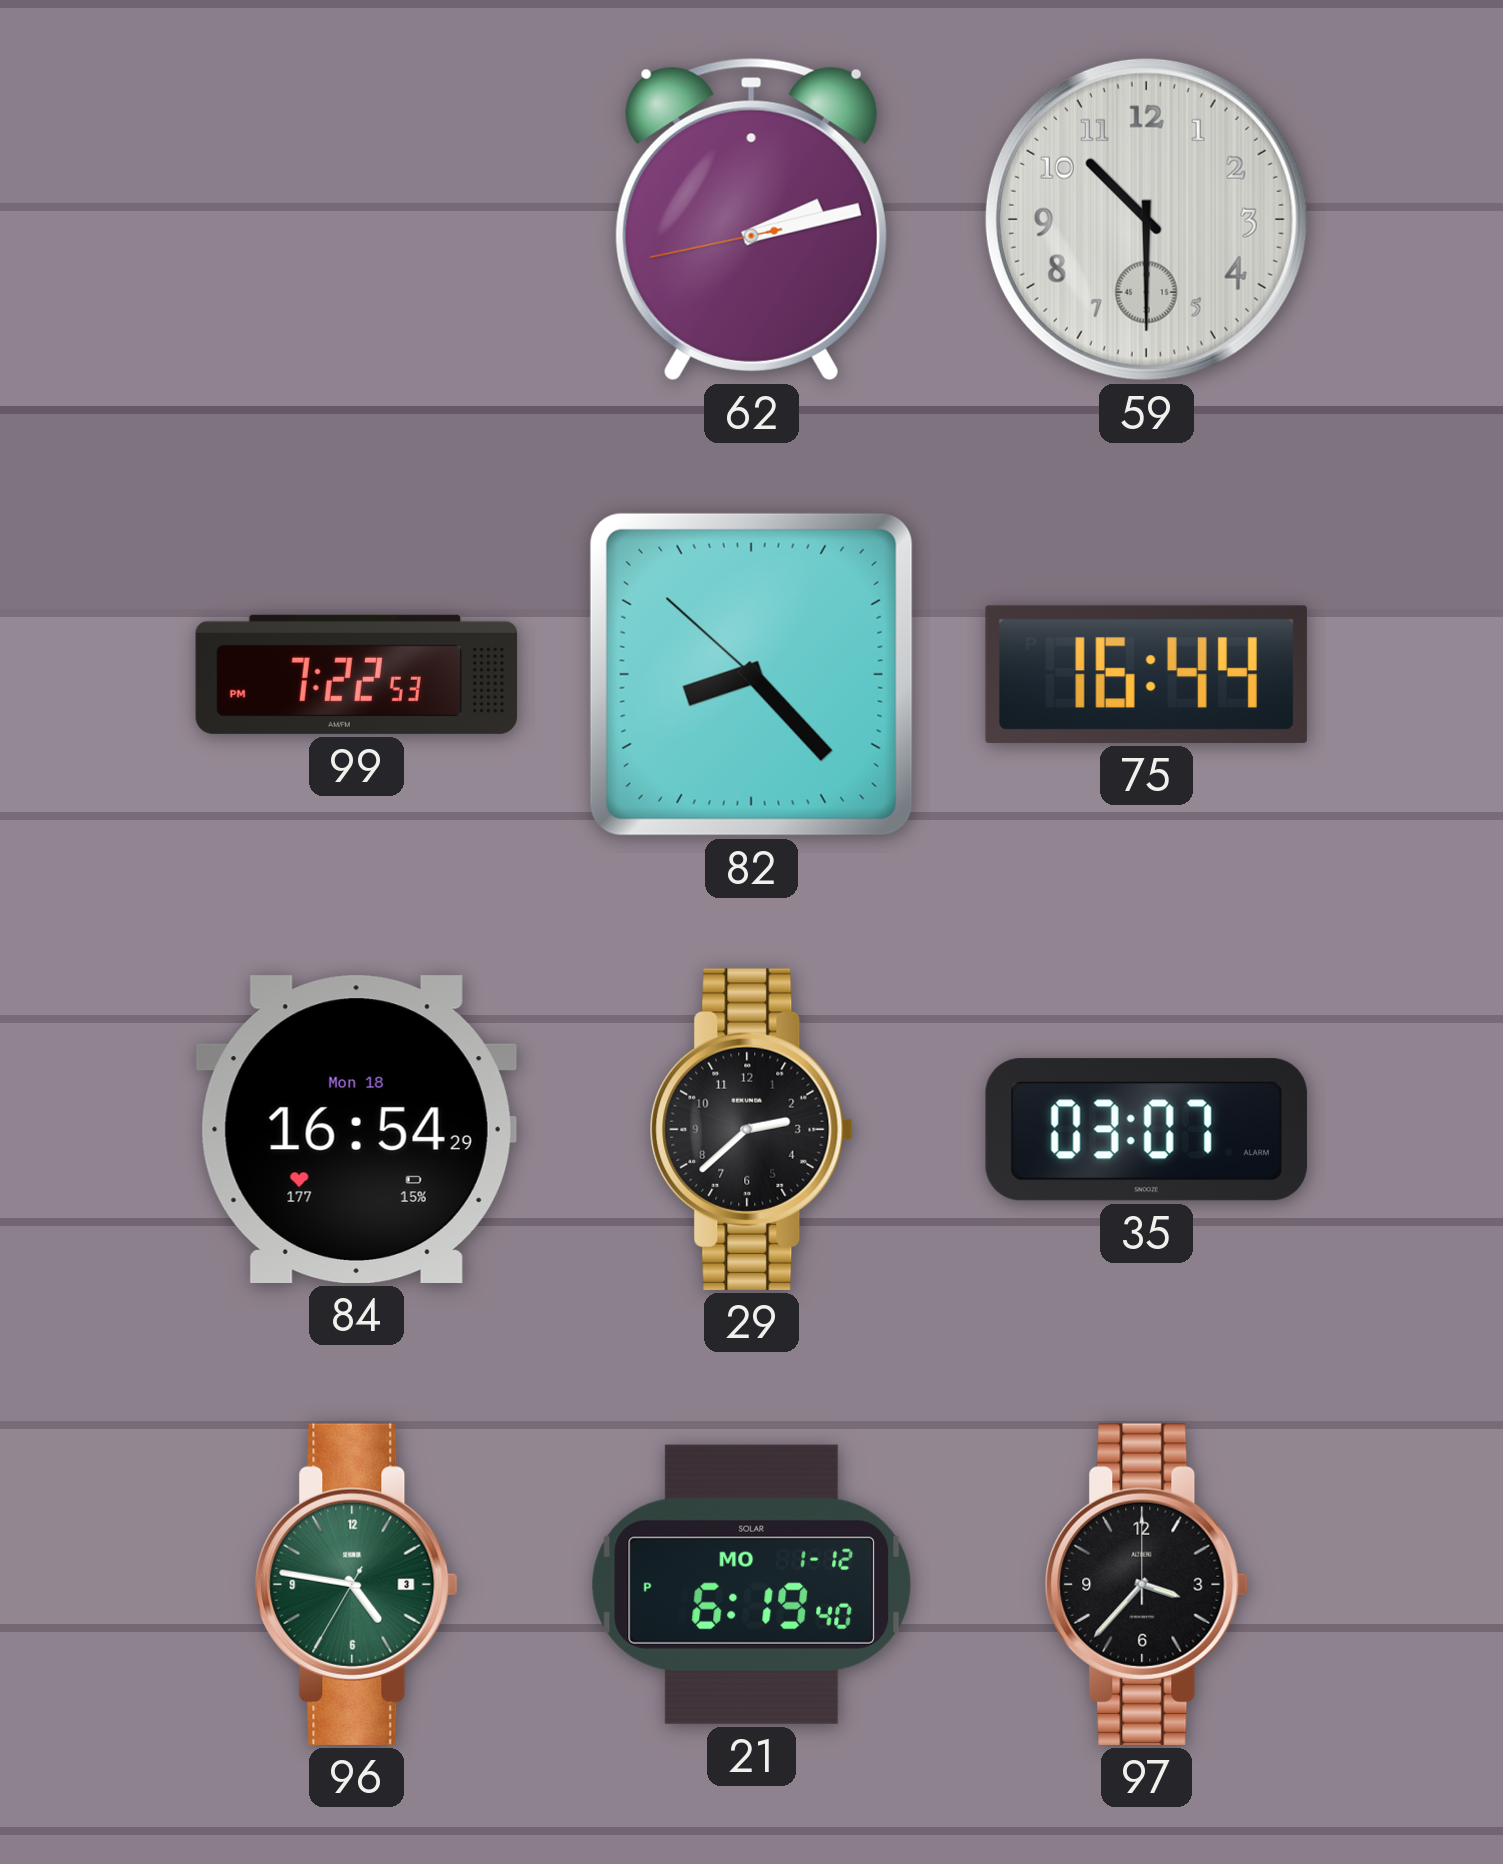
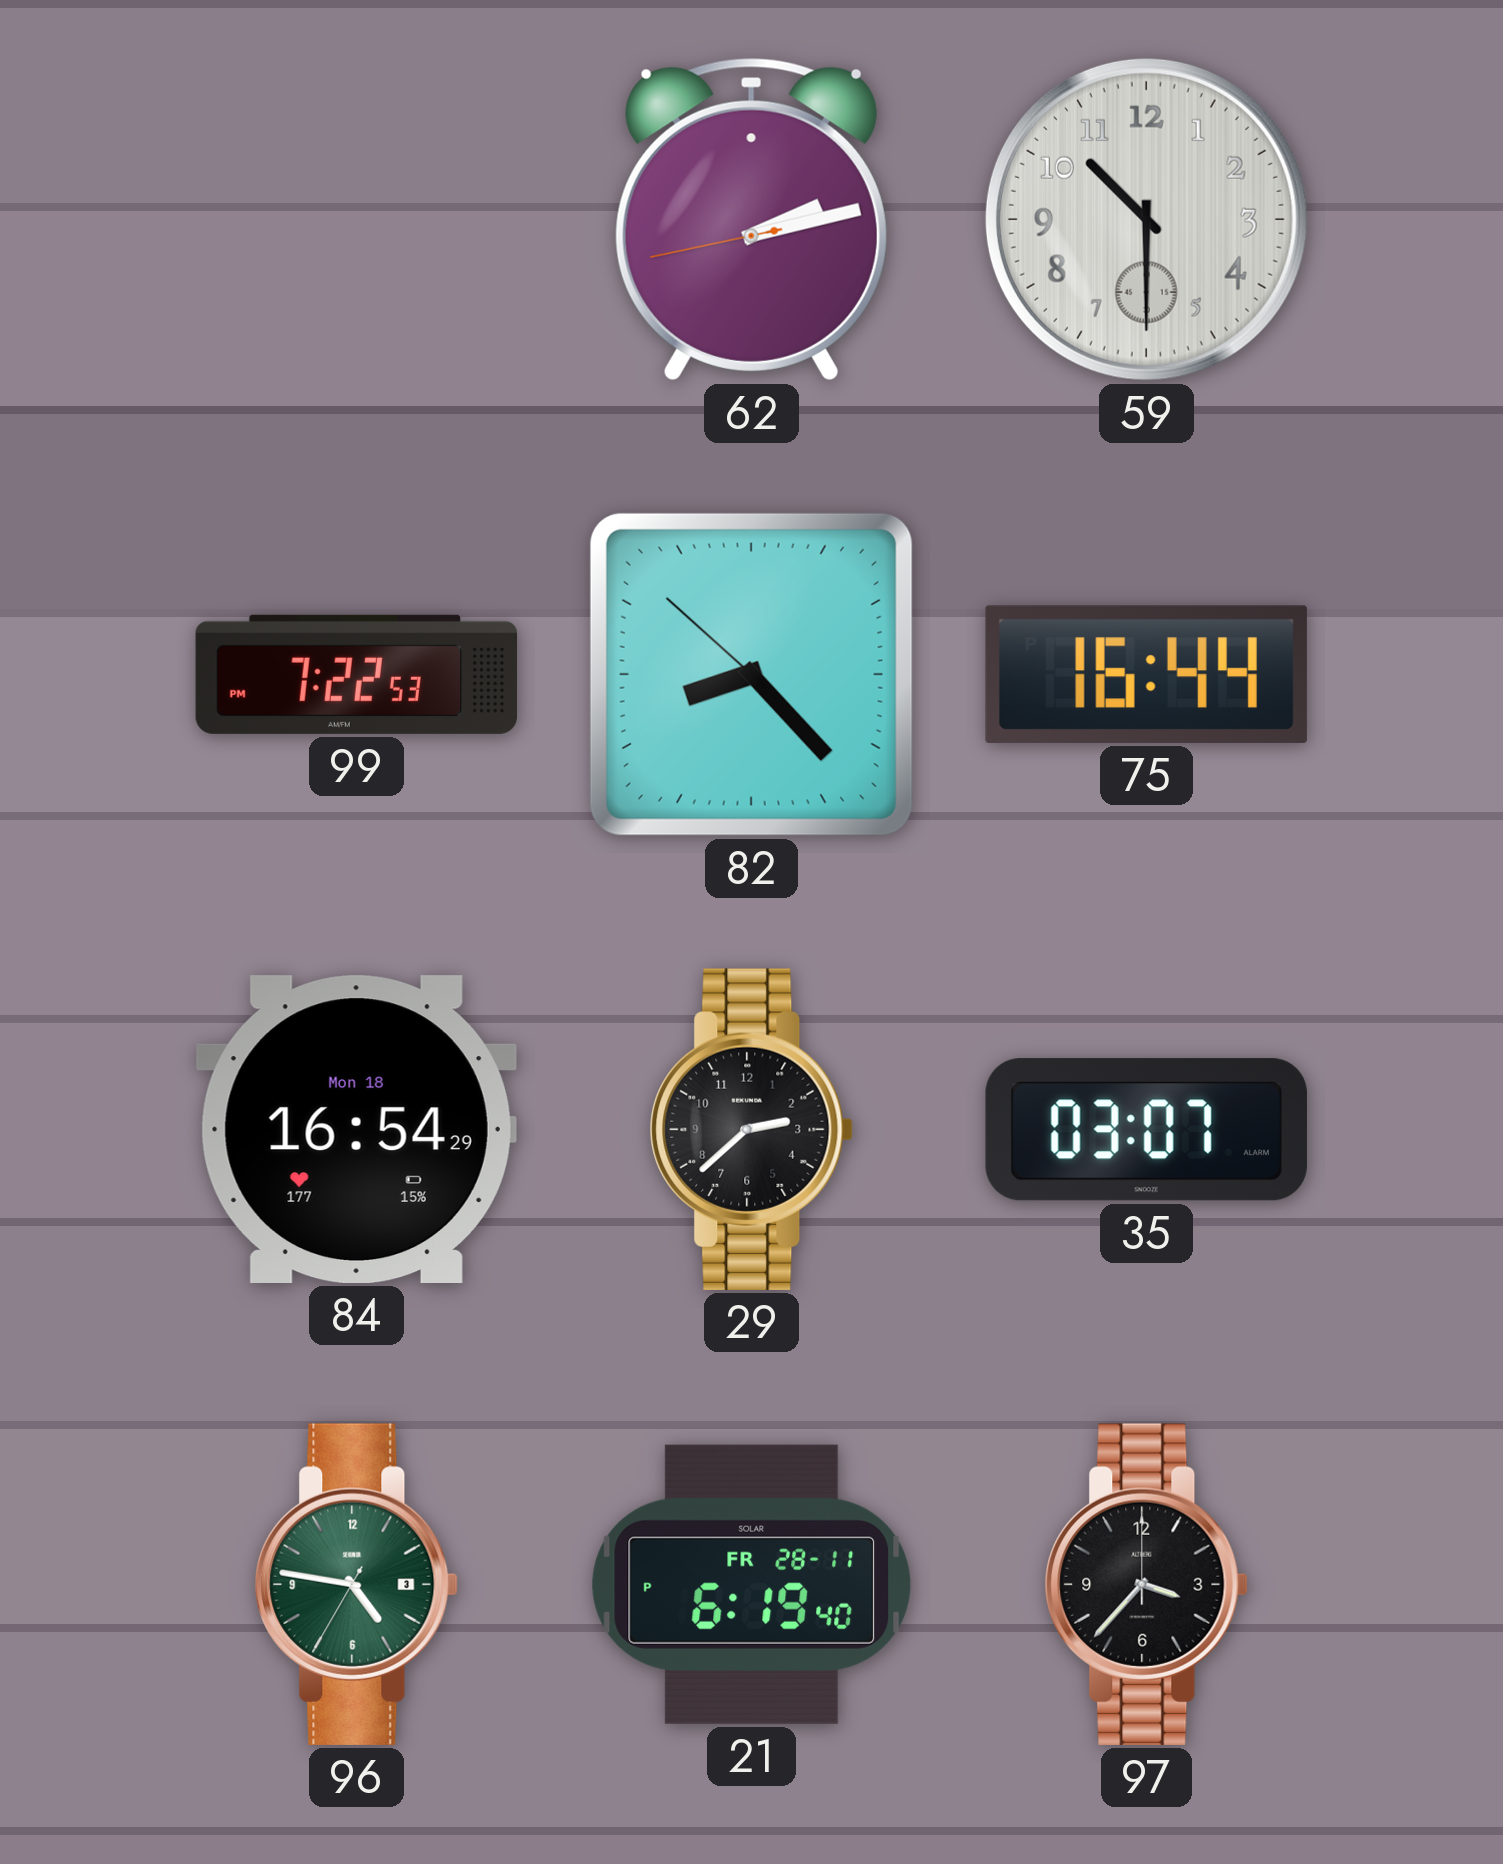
21 date: MO 1-12 -> FR 28-11 (752, 1584)
